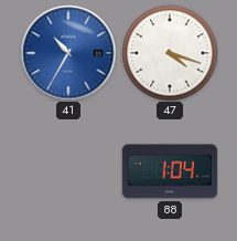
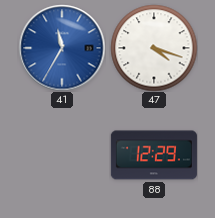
41: 10:35 -> 11:35 (62, 48)
88: 1:04 -> 12:29 (154, 155)
